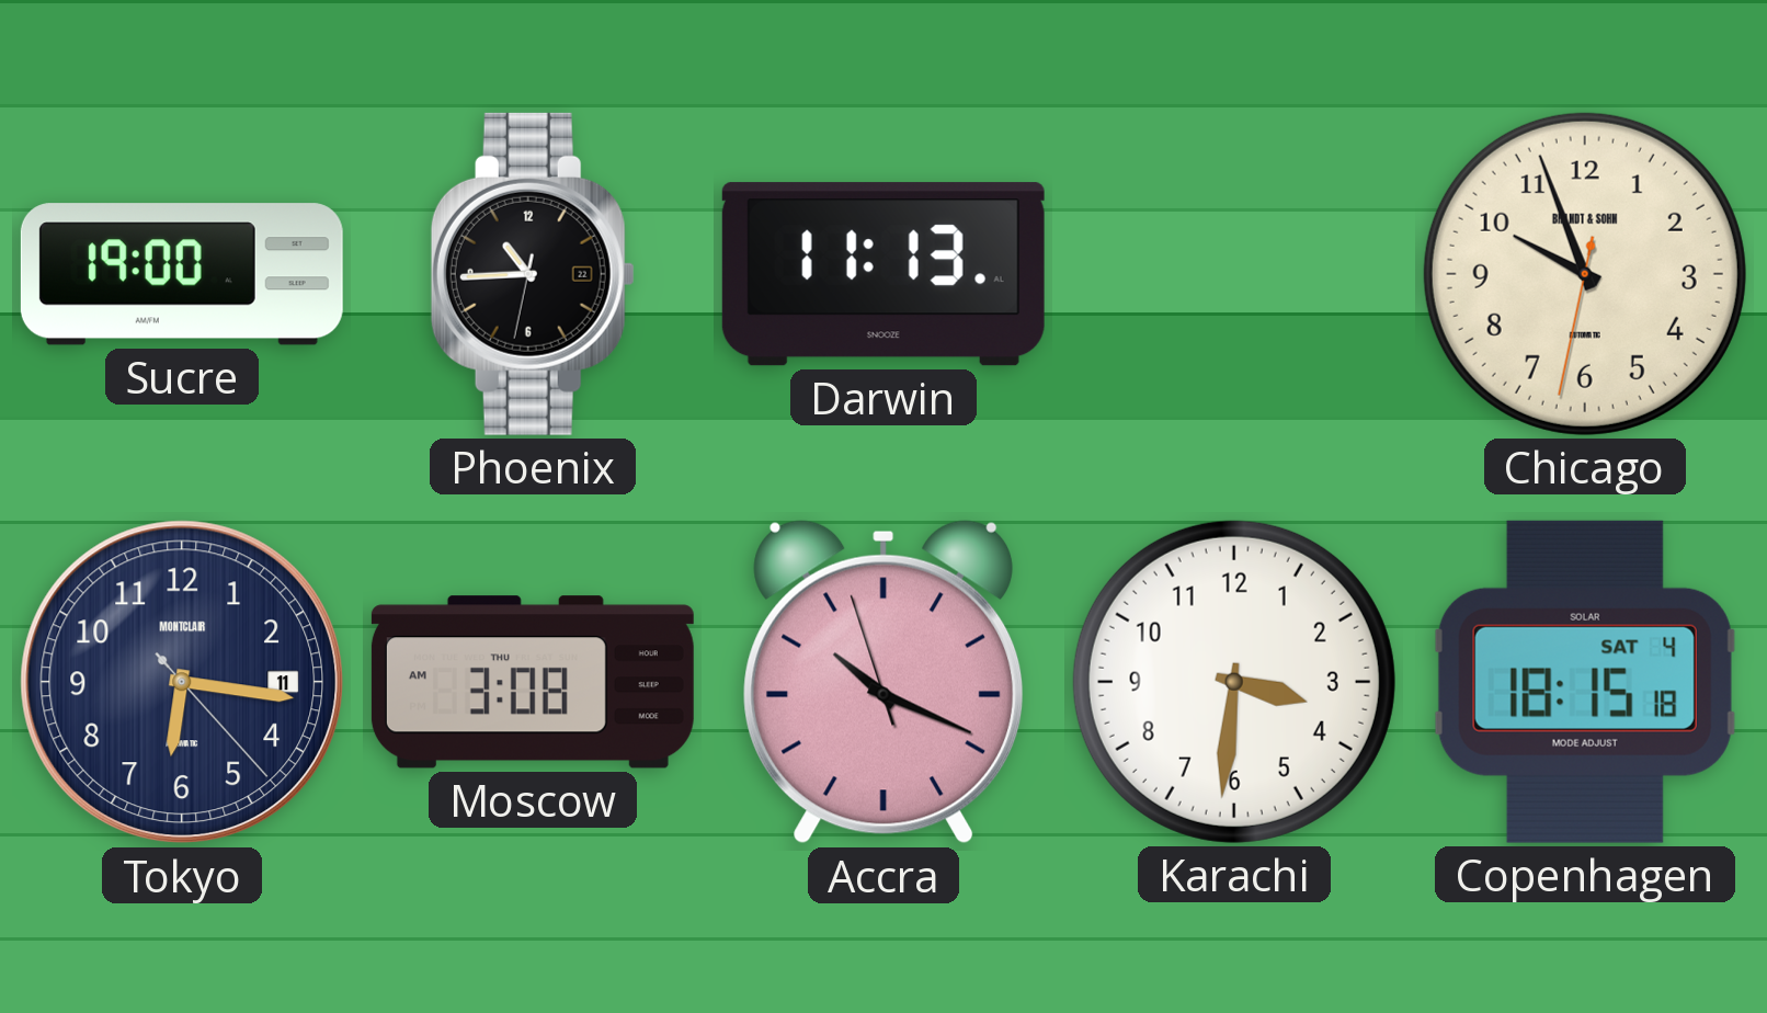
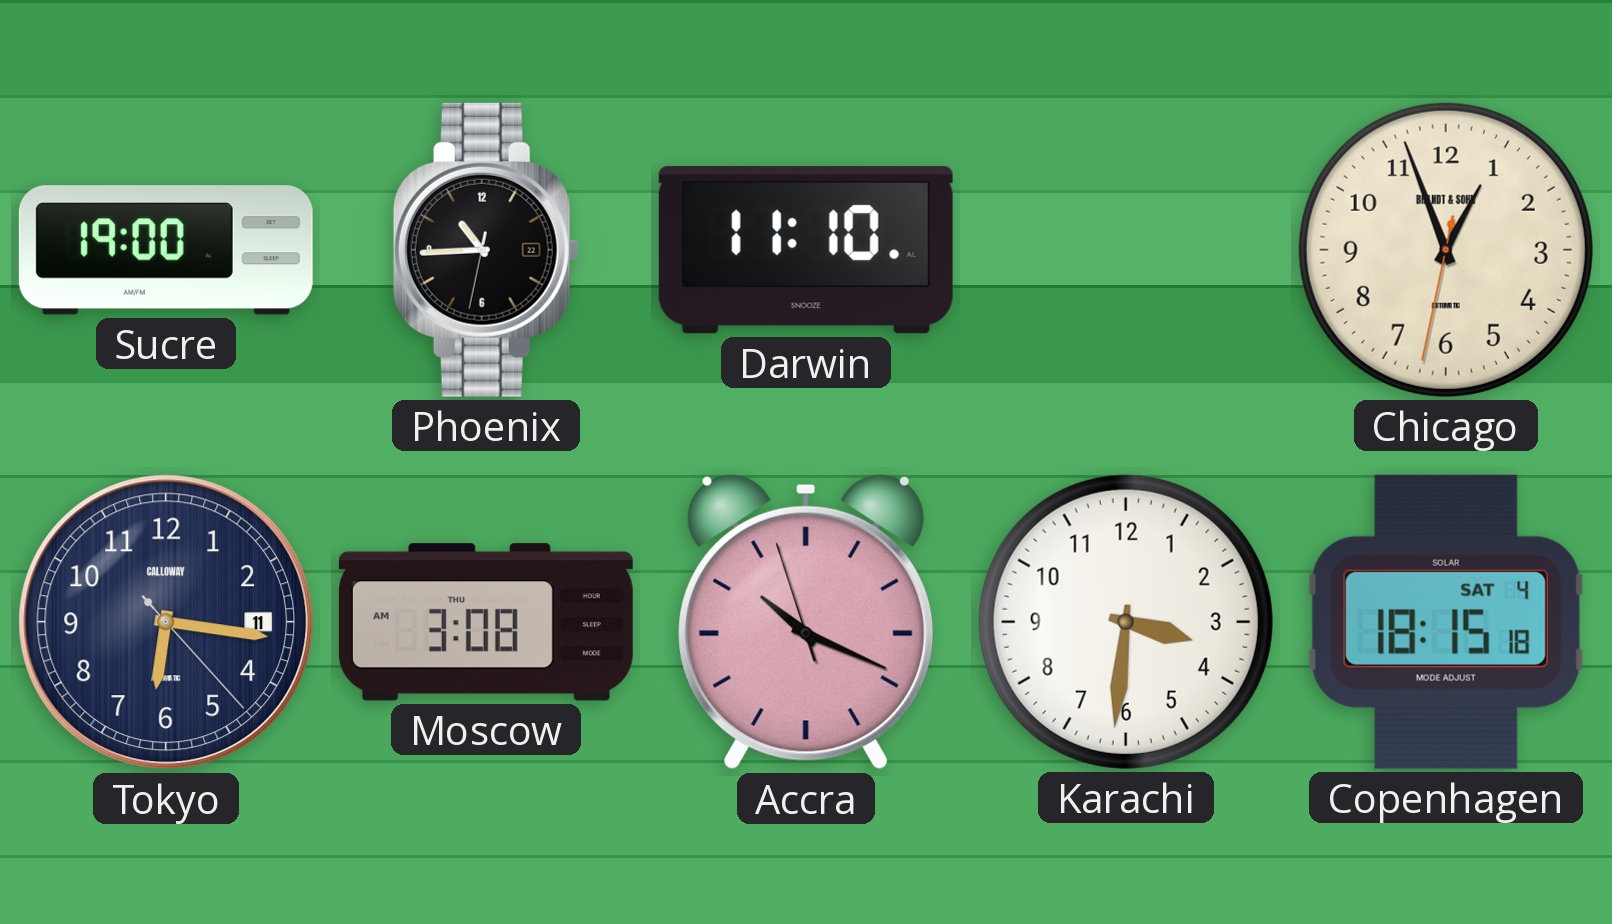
Darwin: 11:13 -> 11:10 (806, 250)
Chicago: 9:56 -> 12:56 (1446, 250)
Tokyo brand: MONTCLAIR -> CALLOWAY (166, 622)
